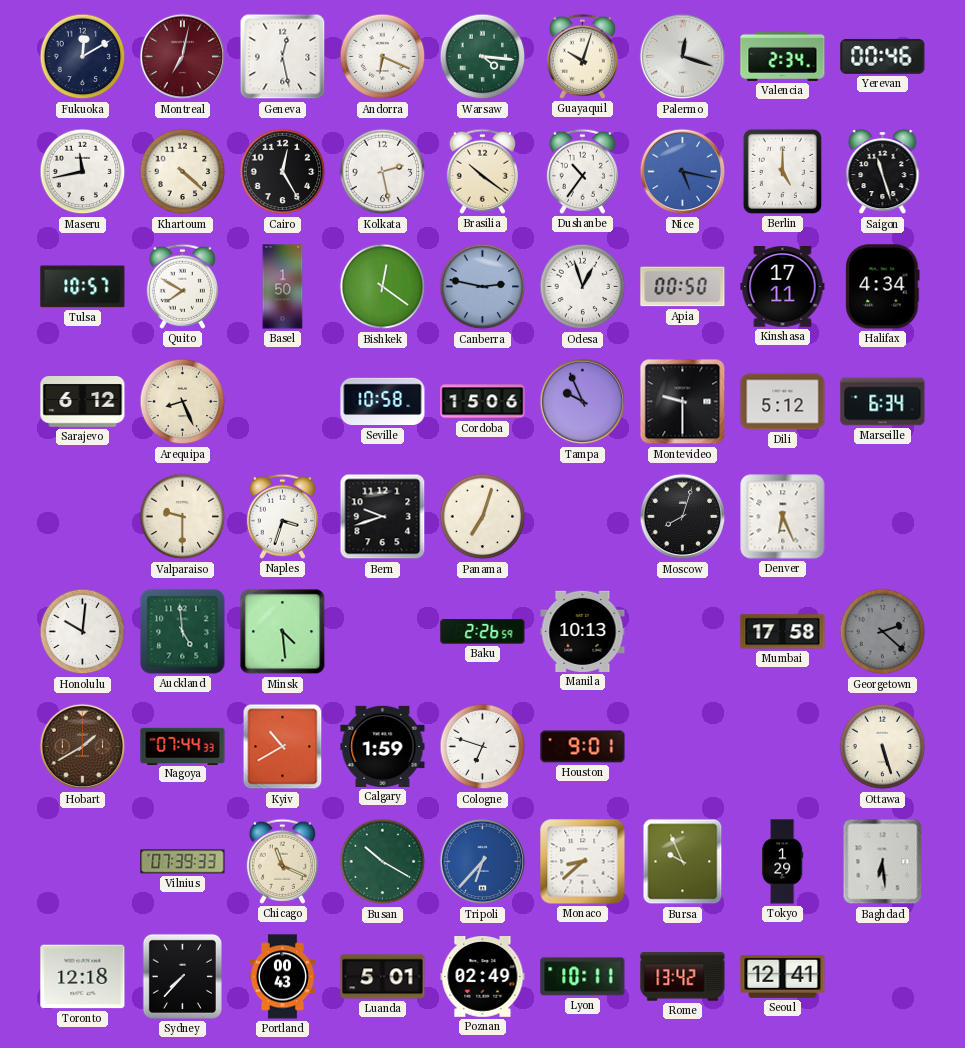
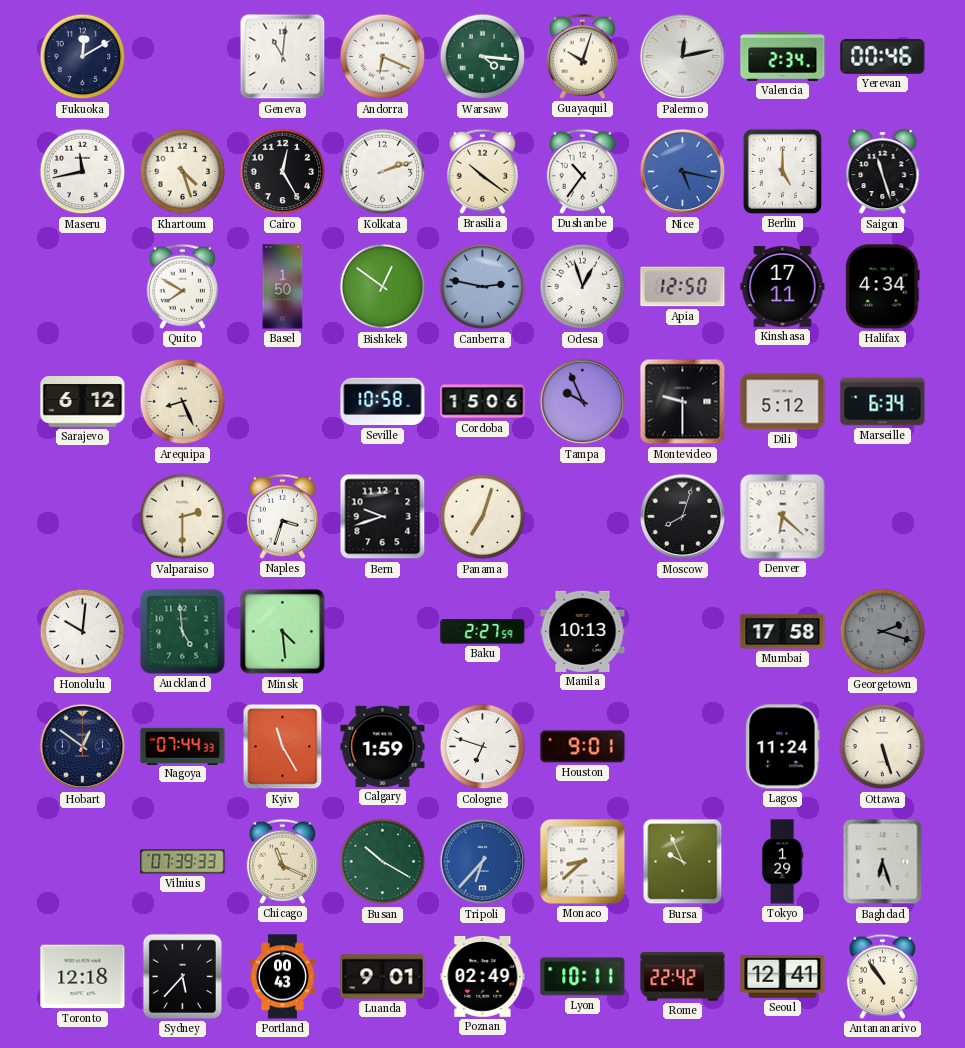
Montreal: 7:02 -> none (183, 57)
Geneva: 12:28 -> 11:01 (283, 57)
Palermo: 12:18 -> 12:13 (683, 57)
Khartoum: 4:22 -> 4:27 (183, 172)
Kolkata: 2:28 -> 2:12 (383, 172)
Tulsa: 10:57 -> none (83, 287)
Bishkek: 12:21 -> 12:51 (383, 287)
Apia: 00:50 -> 12:50 (683, 287)
Valparaiso: 9:30 -> 2:30 (183, 517)
Denver: 6:26 -> 6:22 (783, 517)
Baku: 2:26 -> 2:27 (483, 632)
Georgetown: 2:22 -> 2:18 (883, 632)
Hobart: 1:40 -> 12:51 (83, 747)
Hobart dial: brown -> navy (83, 747)
Kyiv: 10:40 -> 11:25 (283, 747)
Lagos: none -> 11:24 (783, 747)
Baghdad: 6:29 -> 6:27 (883, 862)
Sydney: 7:37 -> 5:37 (182, 976)
Luanda: 5:01 -> 9:01 (383, 977)
Rome: 13:42 -> 22:42 (683, 977)
Antananarivo: none -> 10:54 (882, 976)
